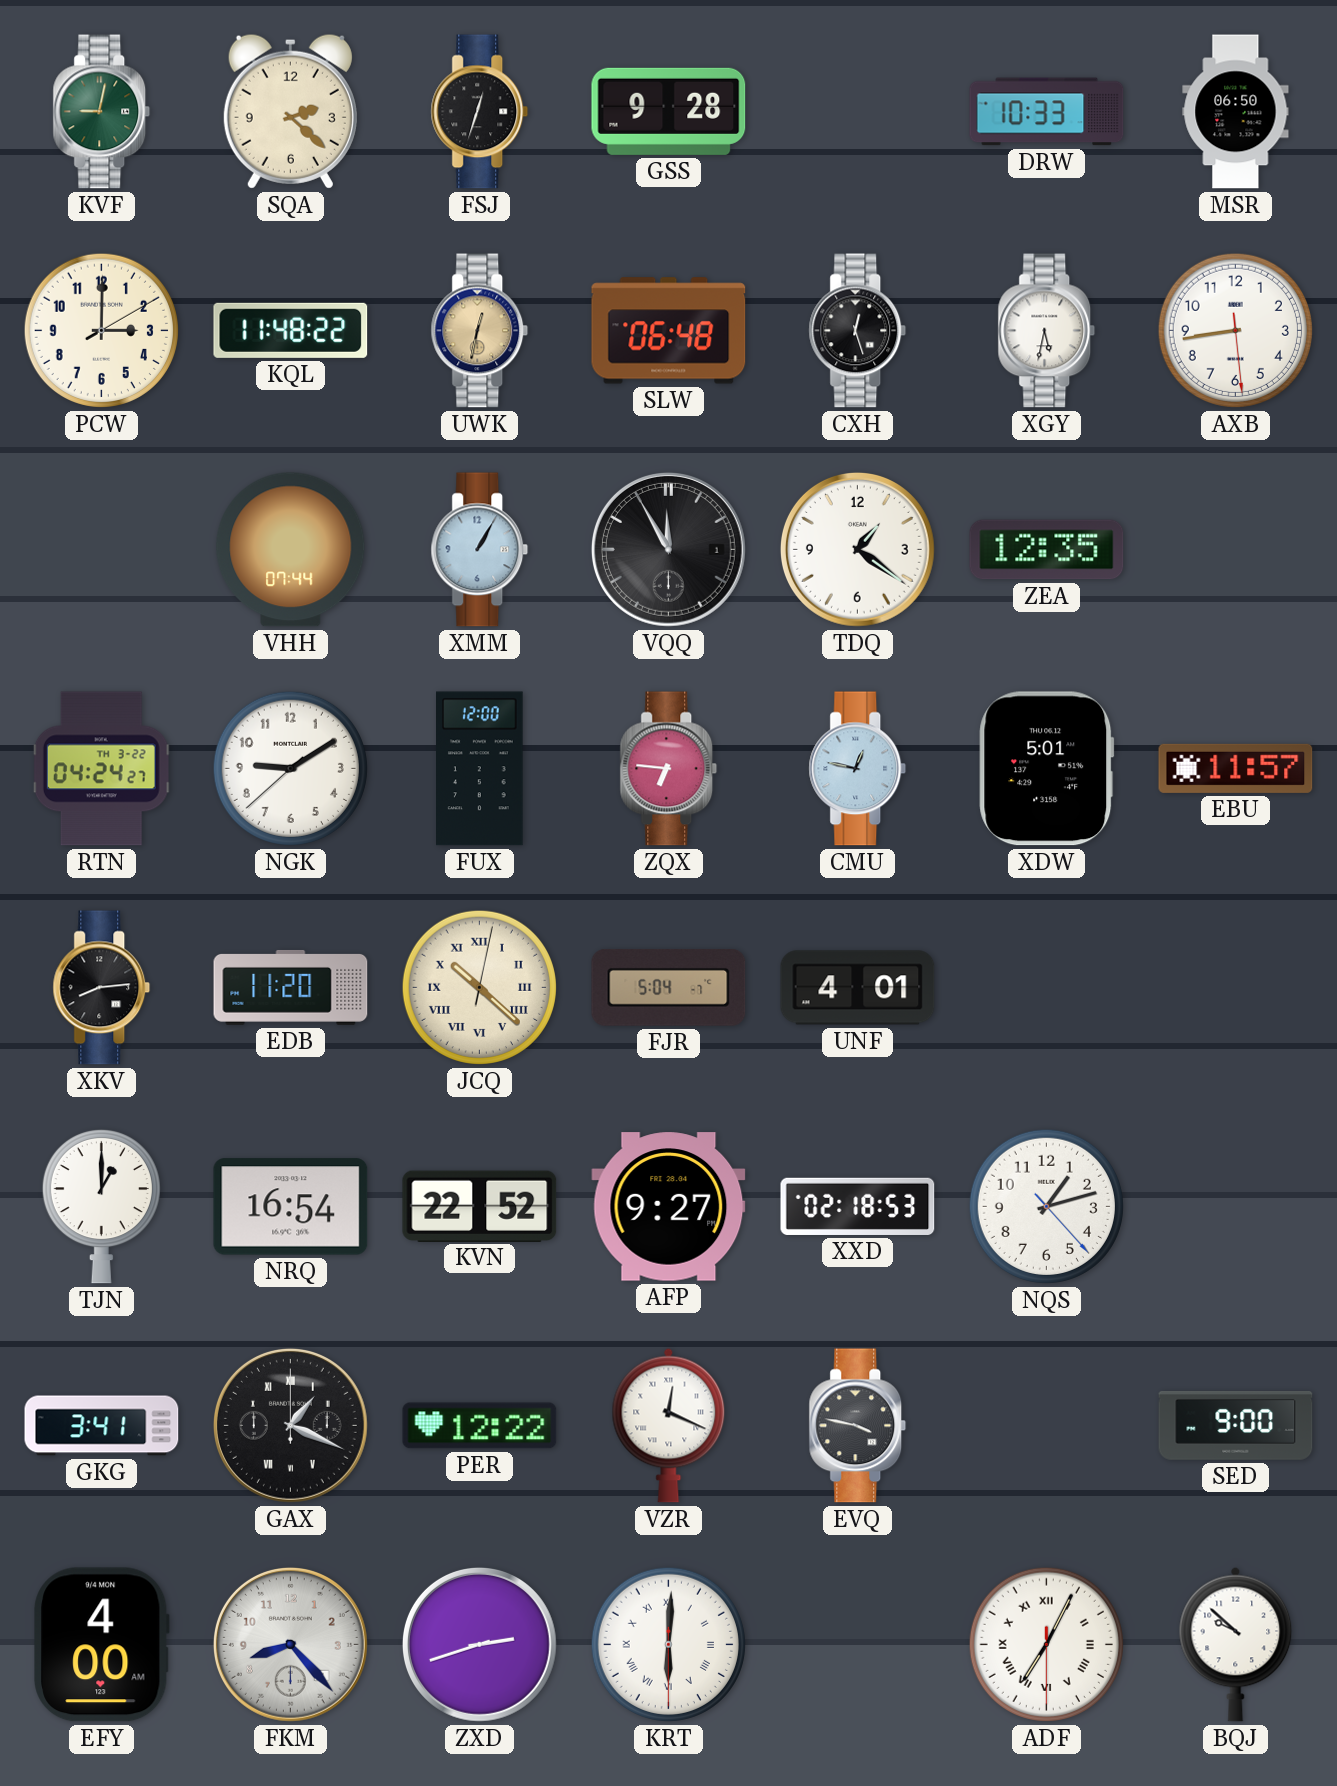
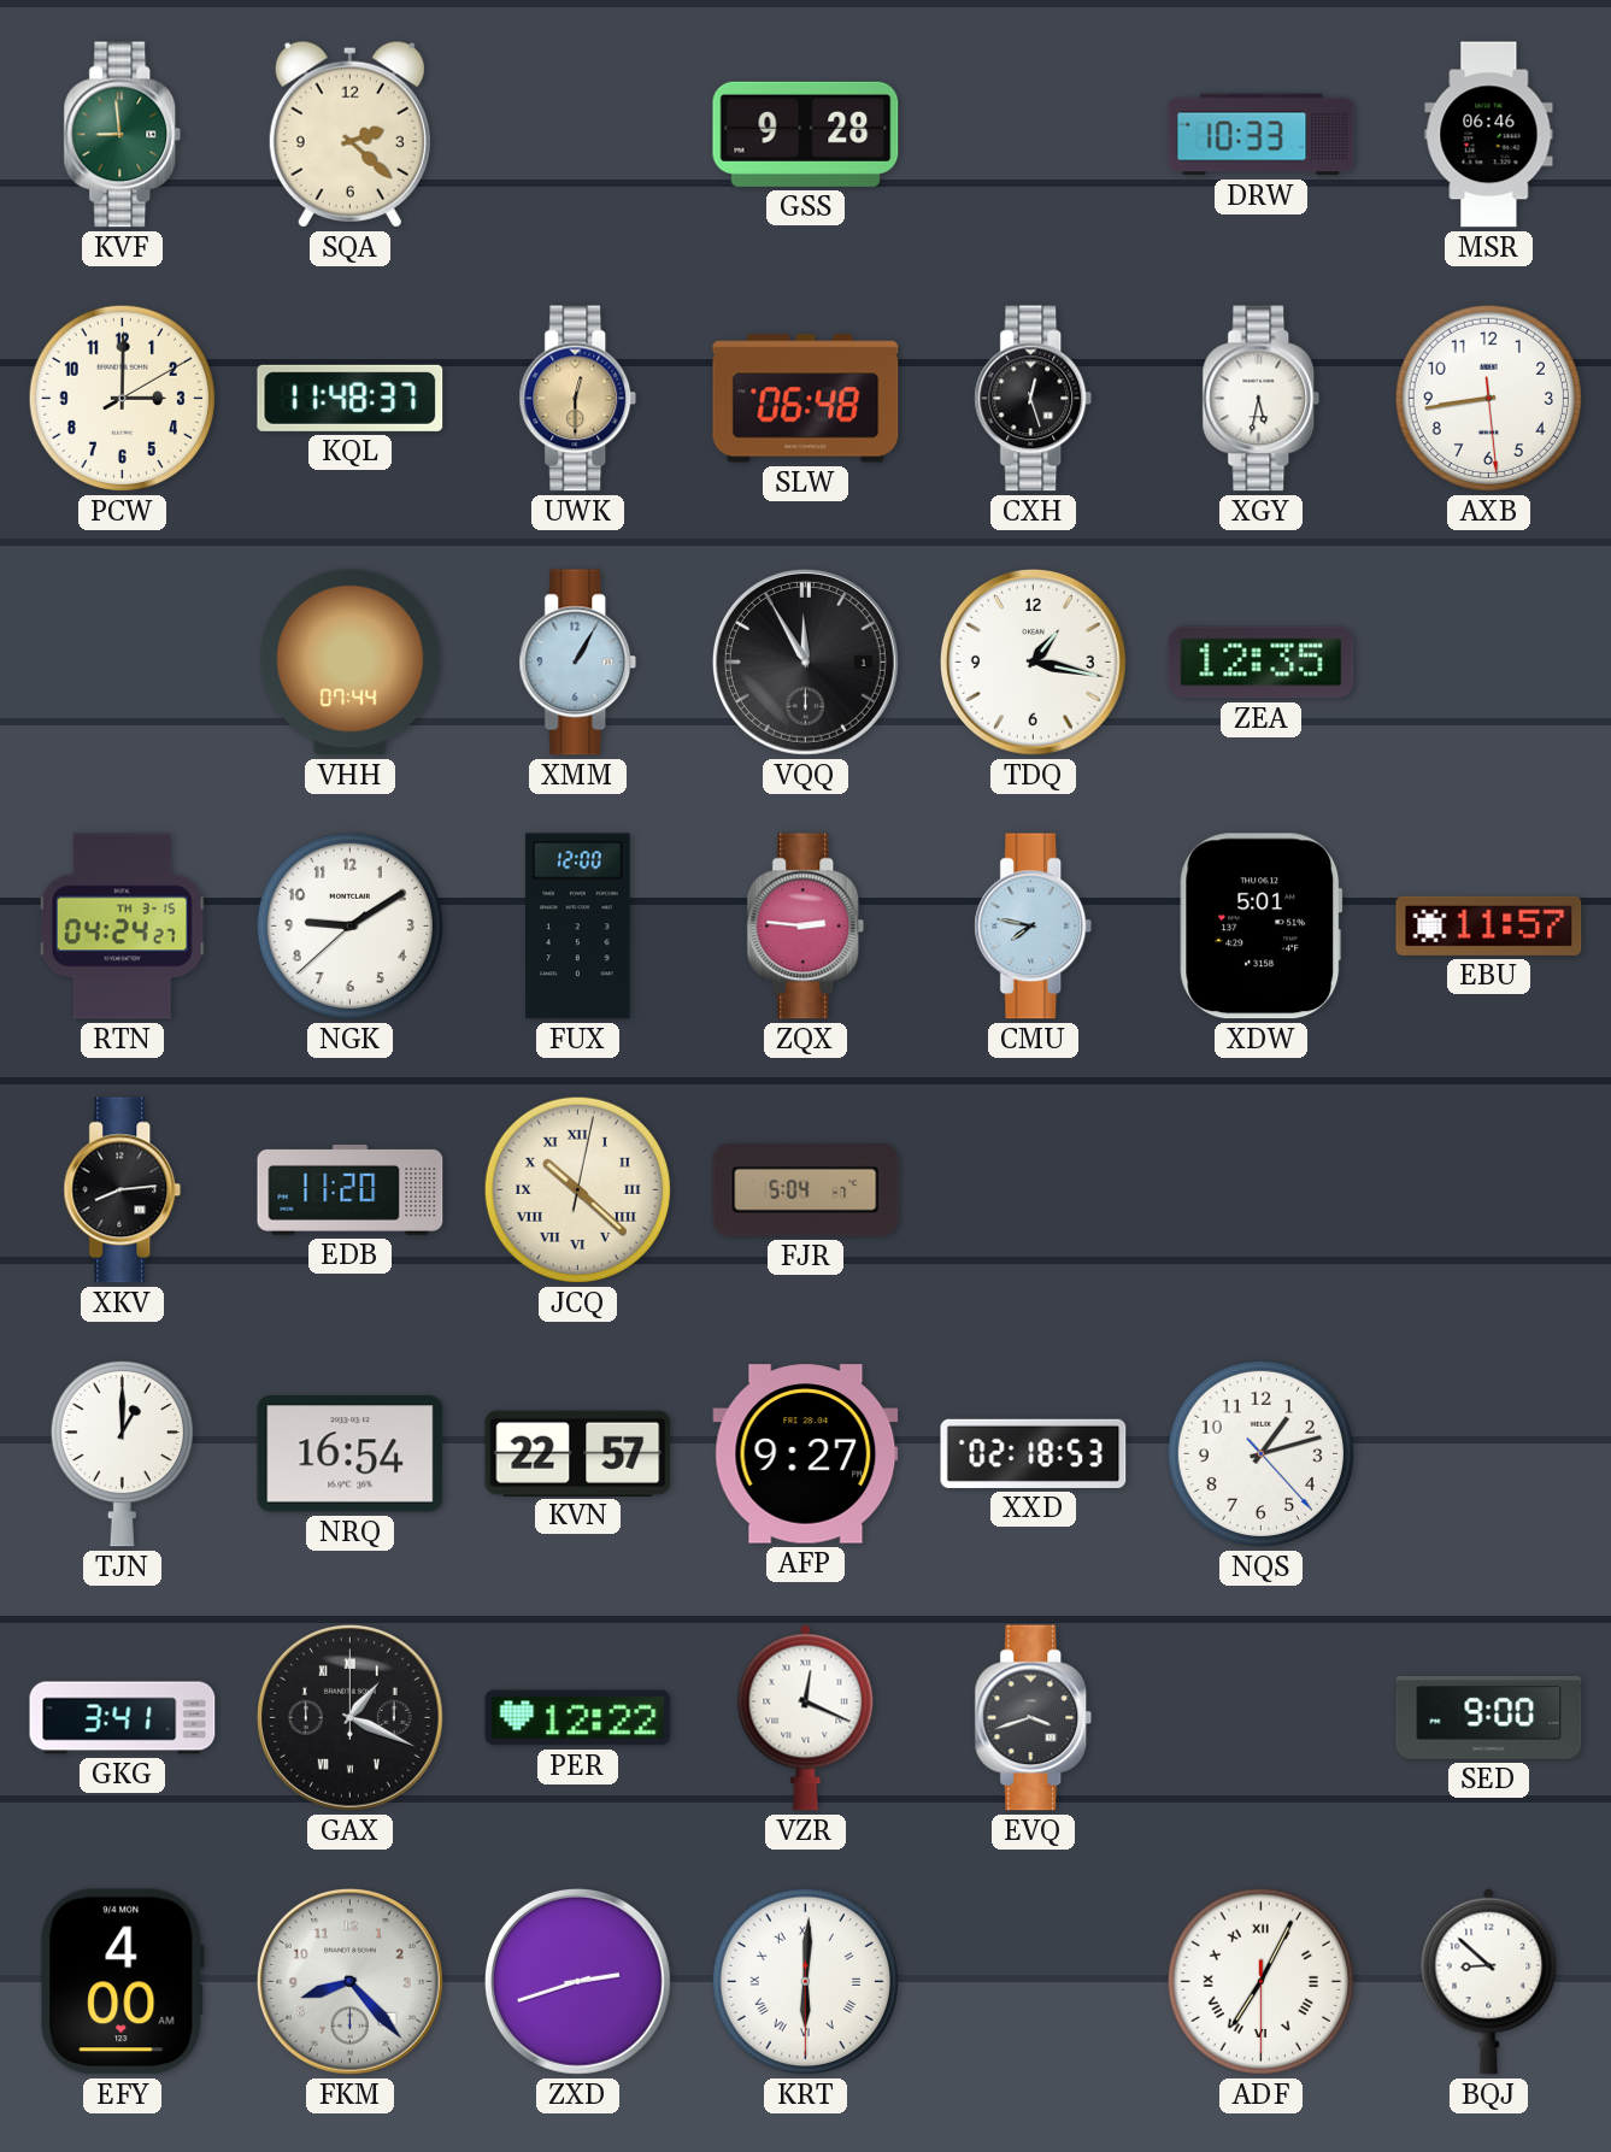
KVF: 9:02 -> 8:59 (123, 135)
FSJ: 12:33 -> none (480, 112)
MSR: 06:50 -> 06:46 (1489, 135)
KQL: 11:48:22 -> 11:48:37 (351, 398)
UWK: 12:32 -> 12:30 (578, 399)
TDQ: 1:21 -> 1:17 (1033, 662)
RTN date: TH 3-22 -> TH 3-15 (123, 927)
ZQX: 6:46 -> 2:46 (806, 927)
CMU: 12:47 -> 7:47 (1034, 927)
UNF: 4:01 -> none (858, 988)
KVN: 22:52 -> 22:57 (578, 1453)
EVQ: 3:47 -> 3:42 (1034, 1718)
BQJ: 9:52 -> 8:52 (1489, 1981)
